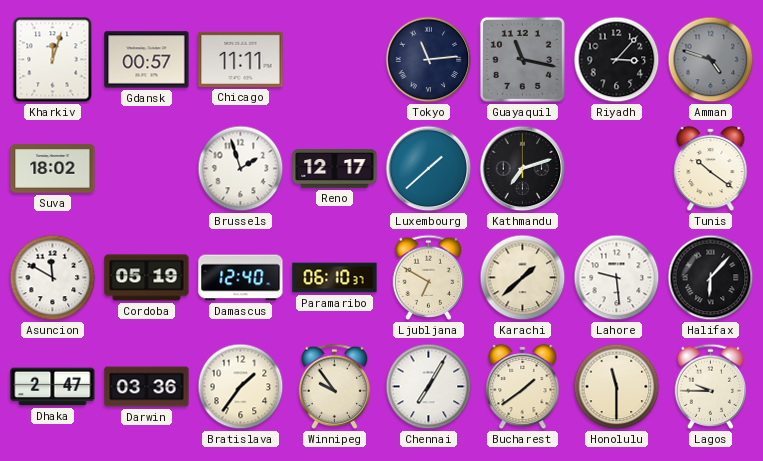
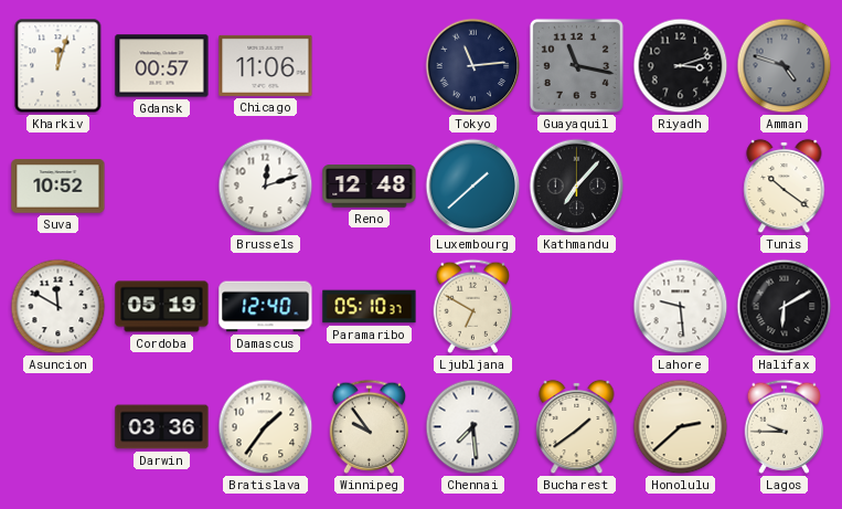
Chicago: 11:11 -> 11:06 (266, 65)
Riyadh: 3:07 -> 3:12 (681, 66)
Suva: 18:02 -> 10:52 (58, 187)
Brussels: 1:57 -> 12:12 (266, 187)
Reno: 12:17 -> 12:48 (370, 187)
Kathmandu: 7:12 -> 7:07 (577, 187)
Paramaribo: 06:10 -> 05:10 (370, 307)
Karachi: 1:38 -> none (523, 278)
Halifax: 6:07 -> 6:10 (785, 307)
Dhaka: 2:47 -> none (53, 387)
Chennai: 7:05 -> 7:29 (473, 427)
Honolulu: 11:30 -> 2:38 (681, 427)
